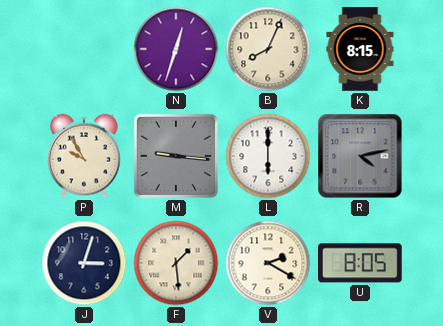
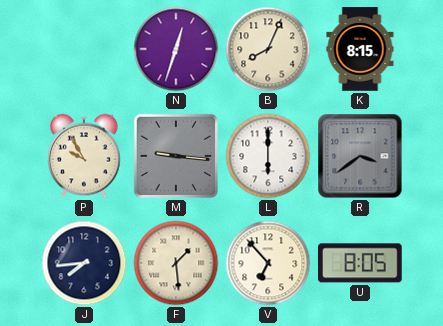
R: 4:13 -> 3:39 (360, 156)
J: 3:03 -> 7:44 (84, 263)
V: 2:20 -> 6:53 (268, 263)
